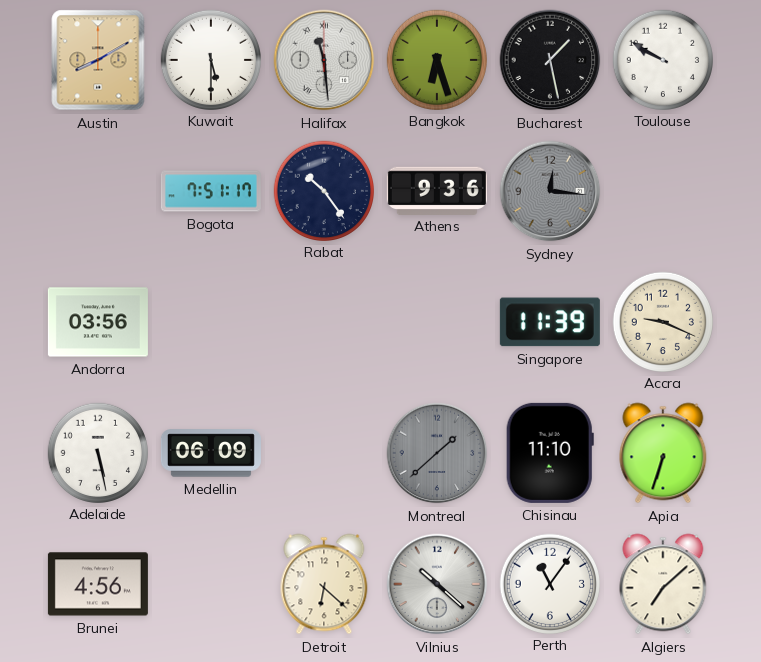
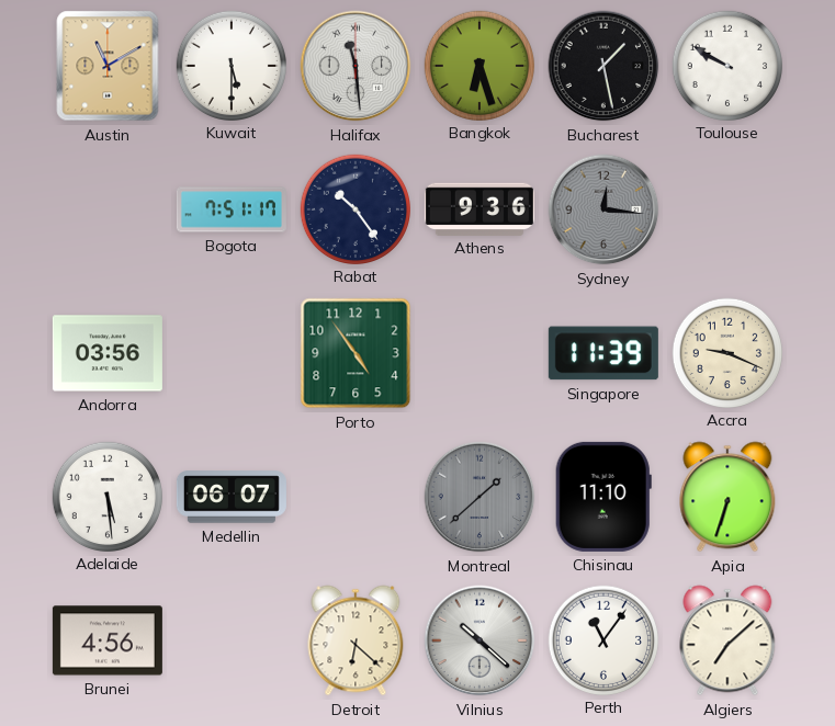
Austin: 8:10 -> 11:10 (108, 66)
Porto: none -> 4:54 (356, 353)
Adelaide: 5:28 -> 5:29 (106, 496)
Medellin: 06:09 -> 06:07 (232, 497)
